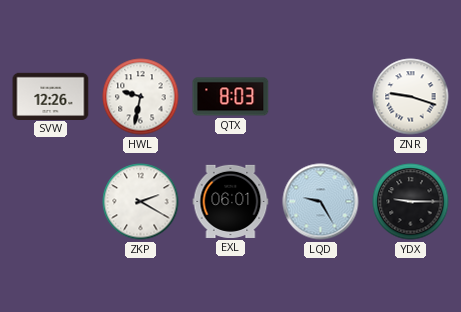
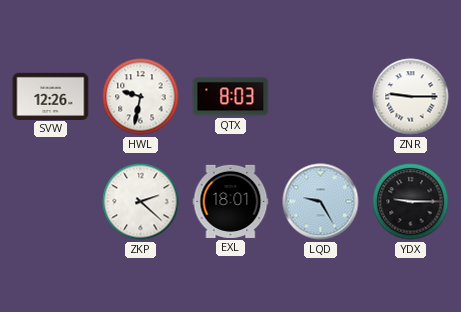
ZNR: 9:18 -> 9:15 (411, 97)
ZKP: 2:20 -> 2:22 (141, 202)
EXL: 06:01 -> 18:01 (231, 201)
